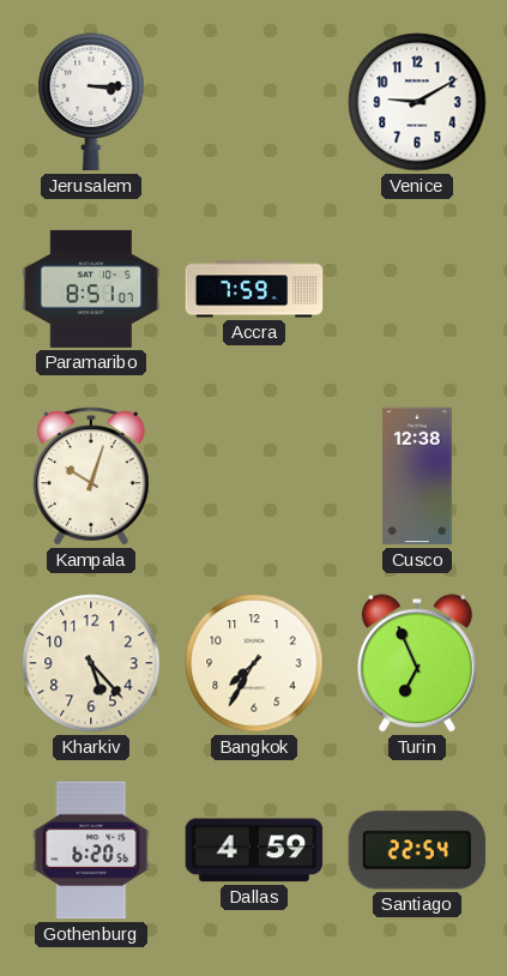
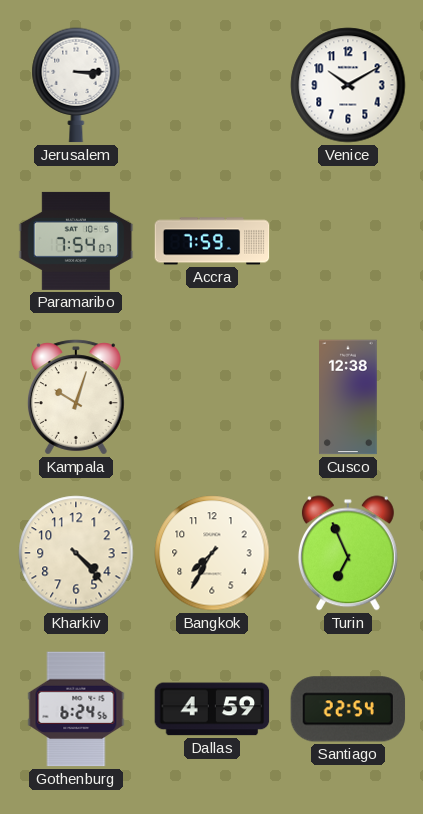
Venice: 9:10 -> 10:10 (348, 85)
Paramaribo: 8:51 -> 7:54 (76, 241)
Kharkiv: 5:23 -> 4:23 (76, 553)
Gothenburg: 6:20 -> 6:24 (76, 709)
